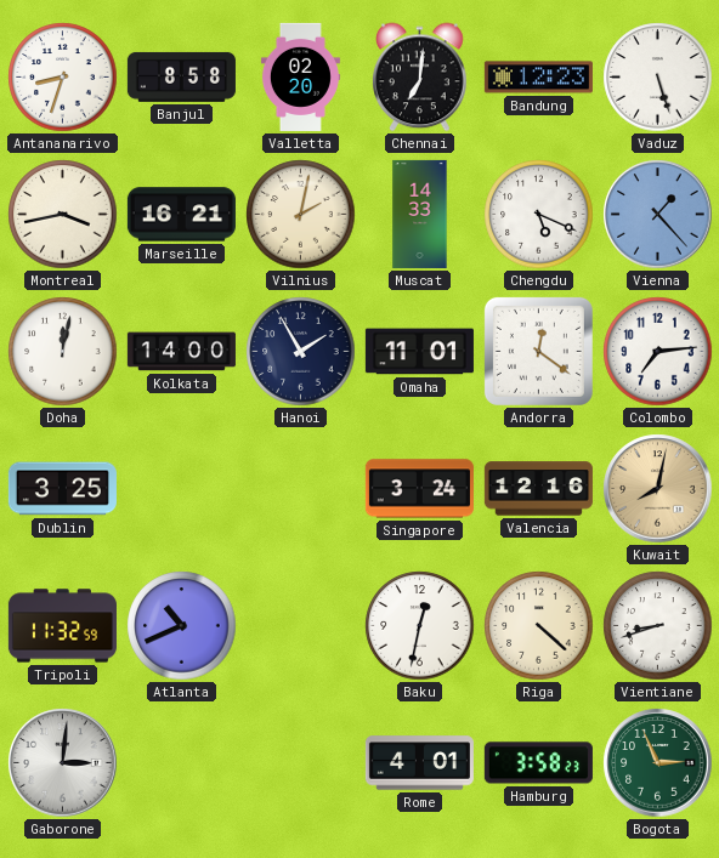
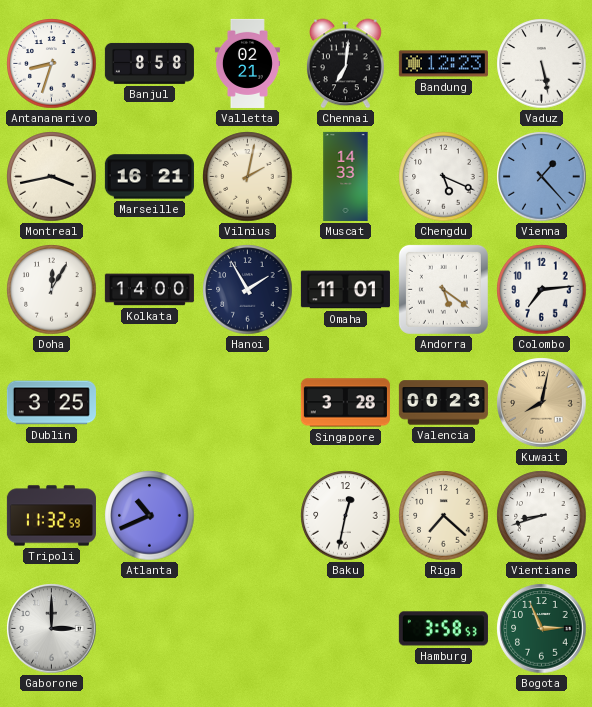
Valletta: 02:20 -> 02:21 (247, 63)
Vaduz: 5:27 -> 5:28 (542, 64)
Doha: 12:02 -> 12:05 (52, 290)
Andorra: 12:21 -> 5:21 (443, 289)
Singapore: 3:24 -> 3:28 (345, 403)
Valencia: 12:16 -> 00:23 (443, 403)
Riga: 4:22 -> 7:22 (444, 516)
Gaborone: 3:01 -> 3:00 (52, 629)
Rome: 4:01 -> none (419, 763)
Hamburg: 3:58:23 -> 3:58:53 (443, 629)
